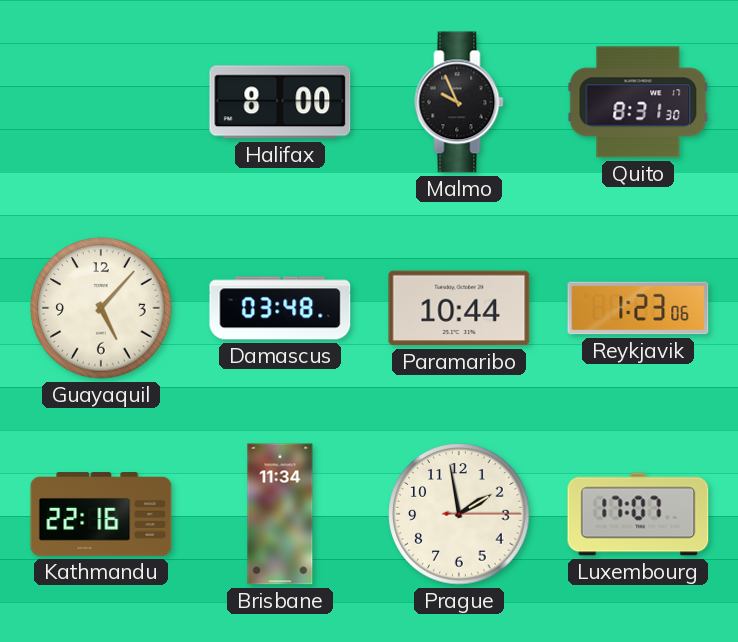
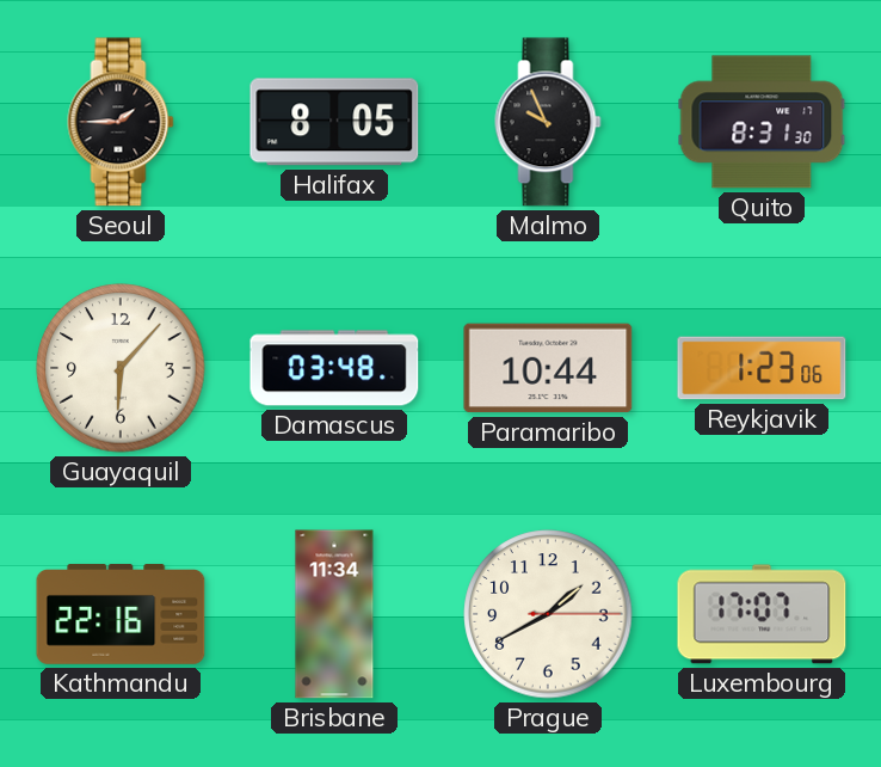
Seoul: none -> 1:45 (121, 122)
Halifax: 8:00 -> 8:05 (334, 122)
Guayaquil: 5:07 -> 6:07 (121, 368)
Prague: 1:58 -> 1:40 (548, 614)
